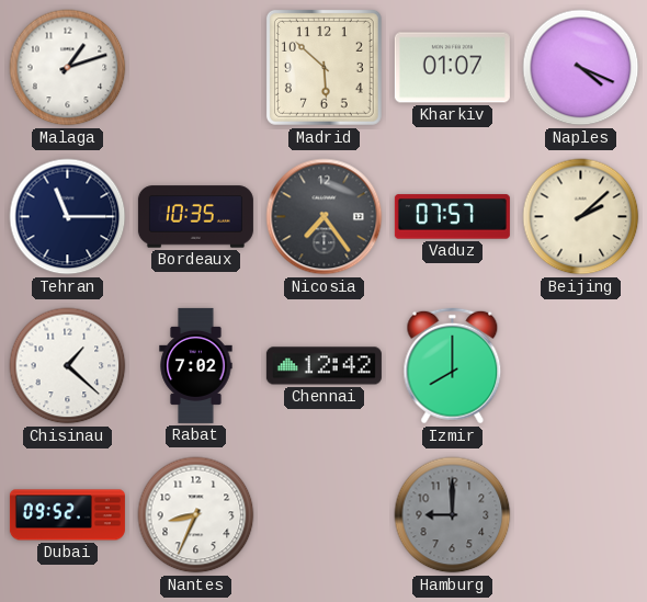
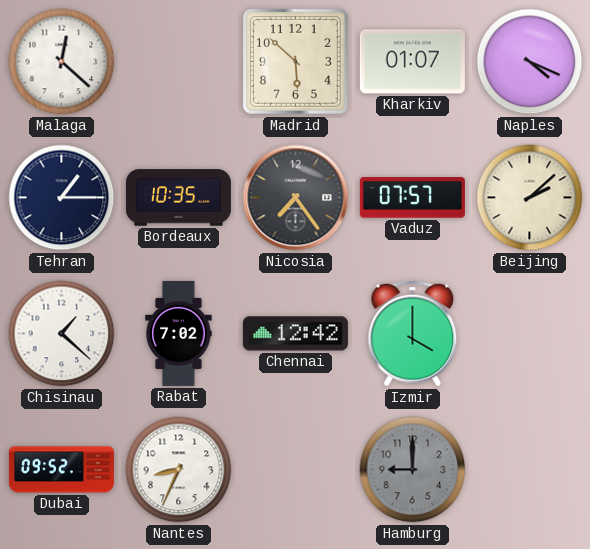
Malaga: 1:12 -> 12:22 (62, 62)
Tehran: 11:15 -> 1:15 (62, 198)
Izmir: 8:00 -> 4:00 (413, 334)
